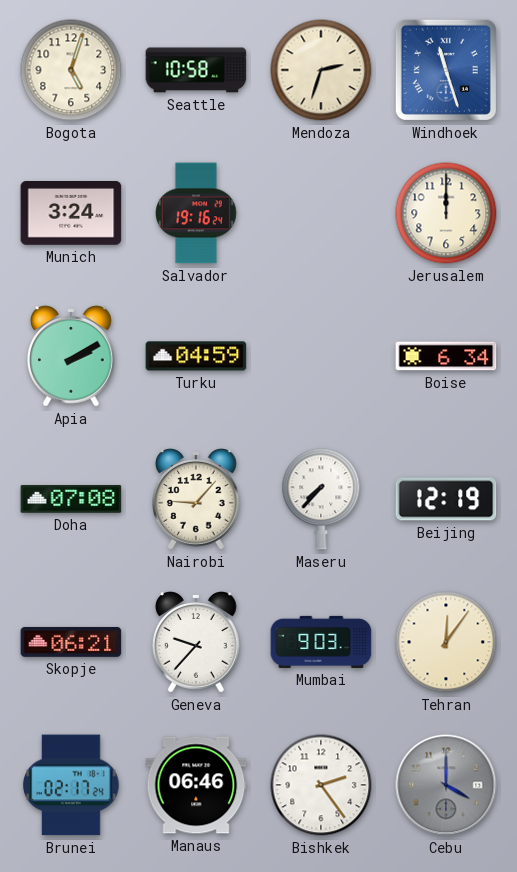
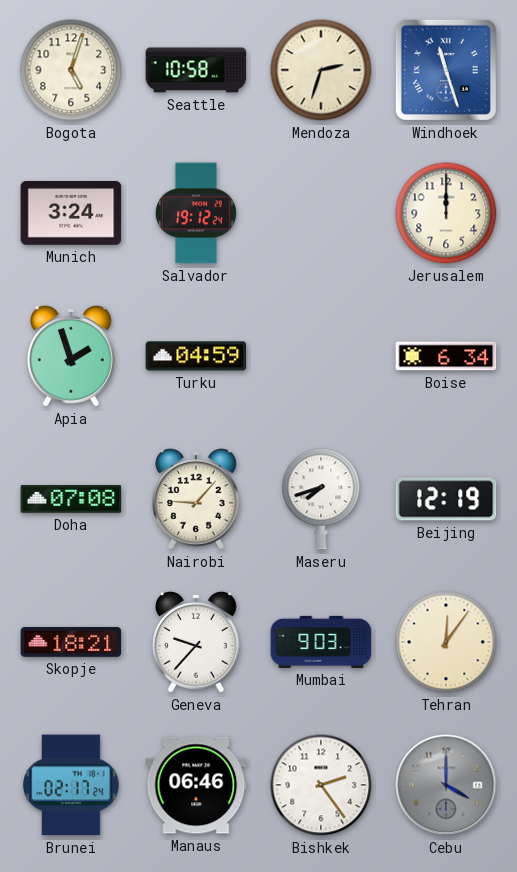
Salvador: 19:16 -> 19:12 (197, 213)
Apia: 2:10 -> 1:57 (72, 356)
Maseru: 7:37 -> 7:42 (321, 499)
Skopje: 06:21 -> 18:21 (71, 642)
